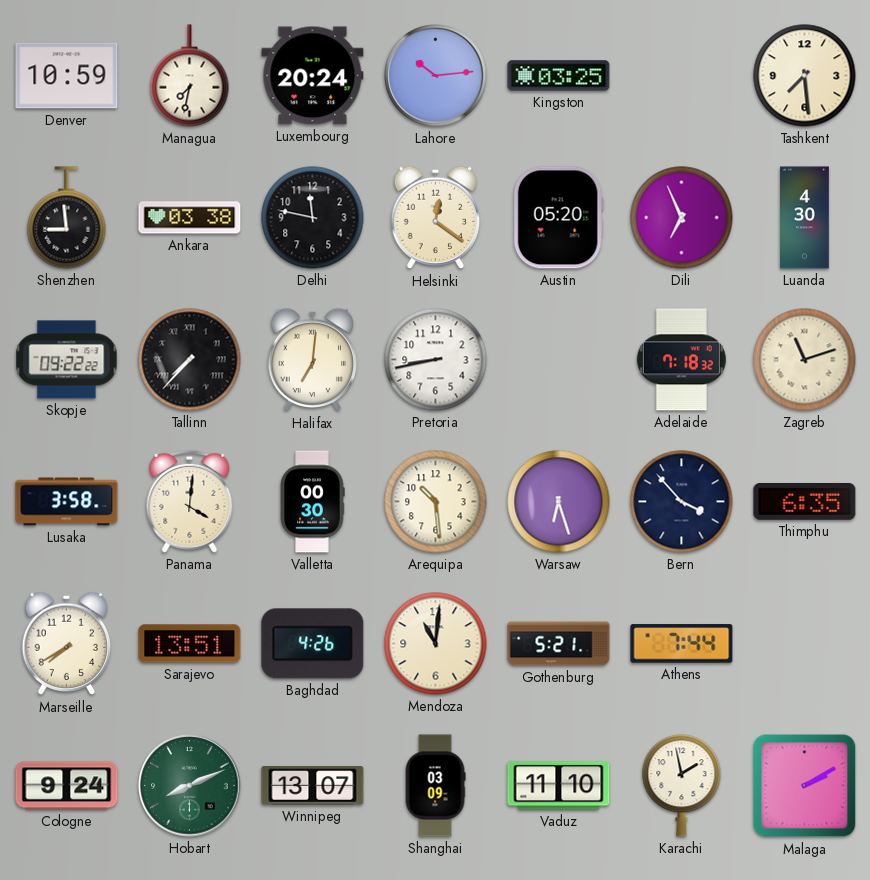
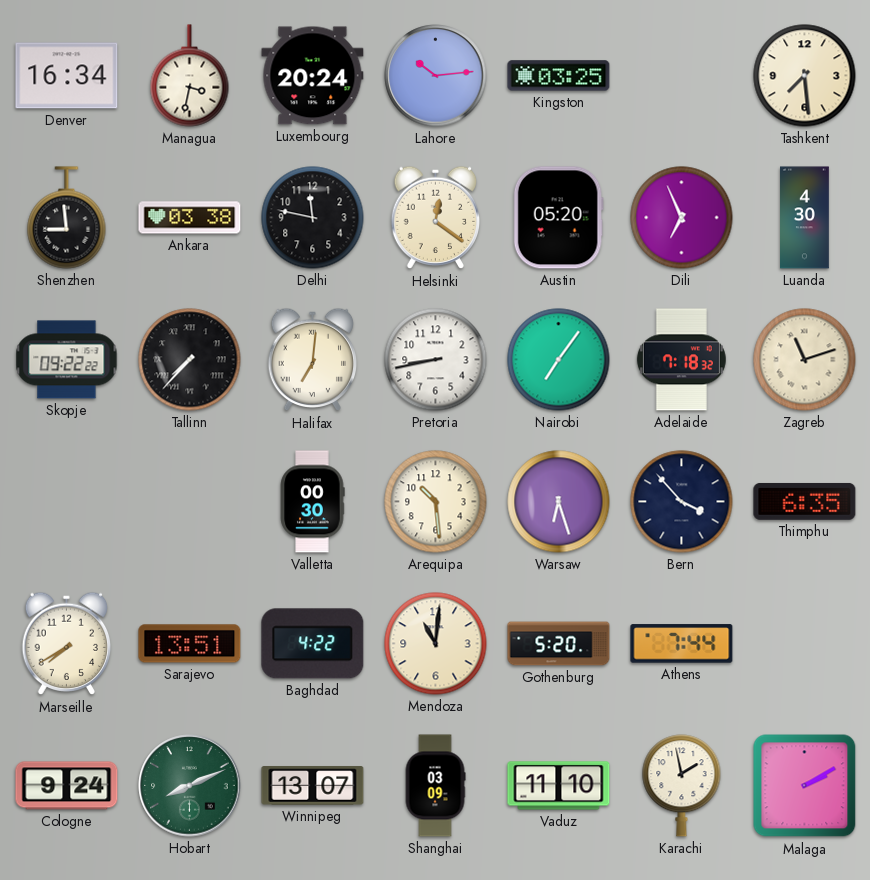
Denver: 10:59 -> 16:34 (67, 76)
Managua: 7:32 -> 3:32 (190, 76)
Nairobi: none -> 7:06 (559, 360)
Lusaka: 3:58 -> none (67, 502)
Panama: 4:01 -> none (190, 501)
Baghdad: 4:26 -> 4:22 (313, 644)
Gothenburg: 5:21 -> 5:20 (559, 644)
